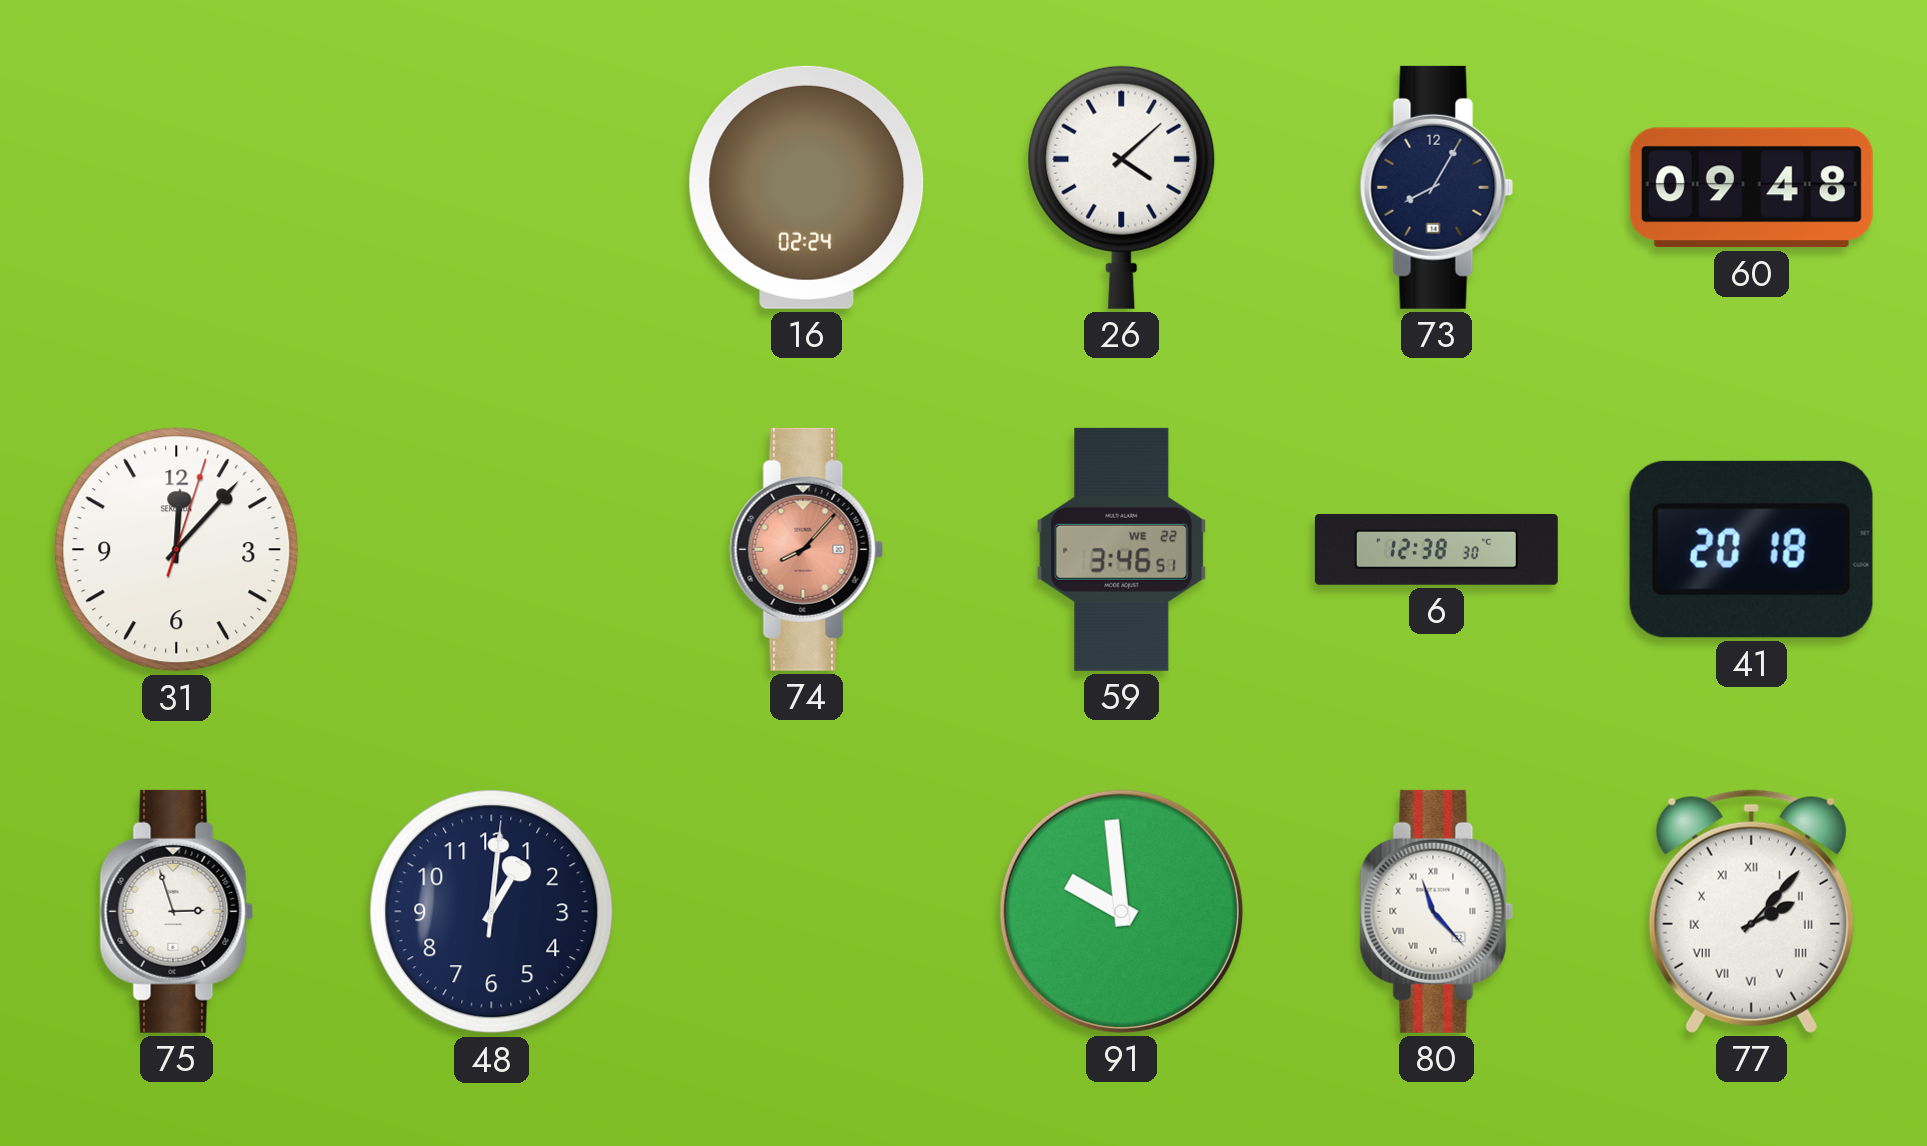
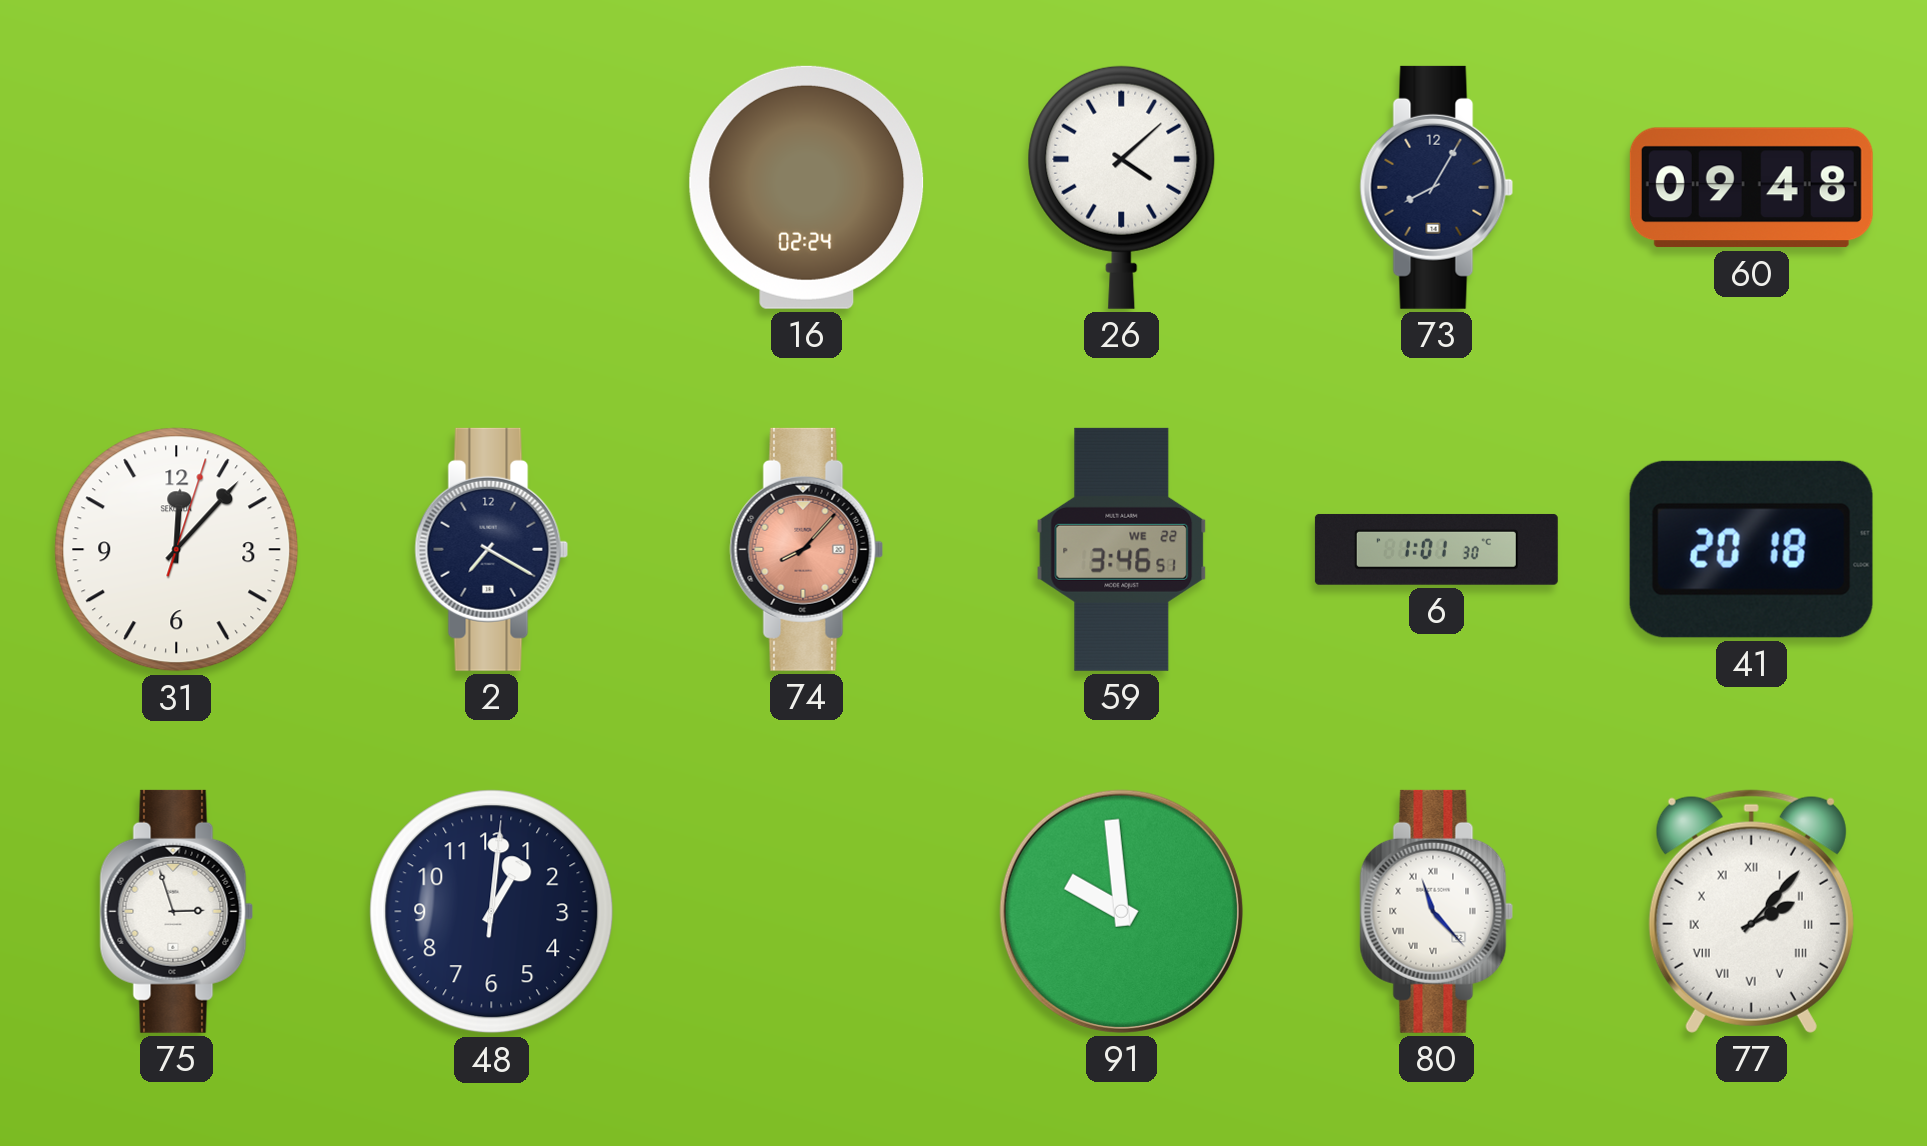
2: none -> 7:20 (492, 549)
6: 12:38 -> 1:01 (1436, 549)
